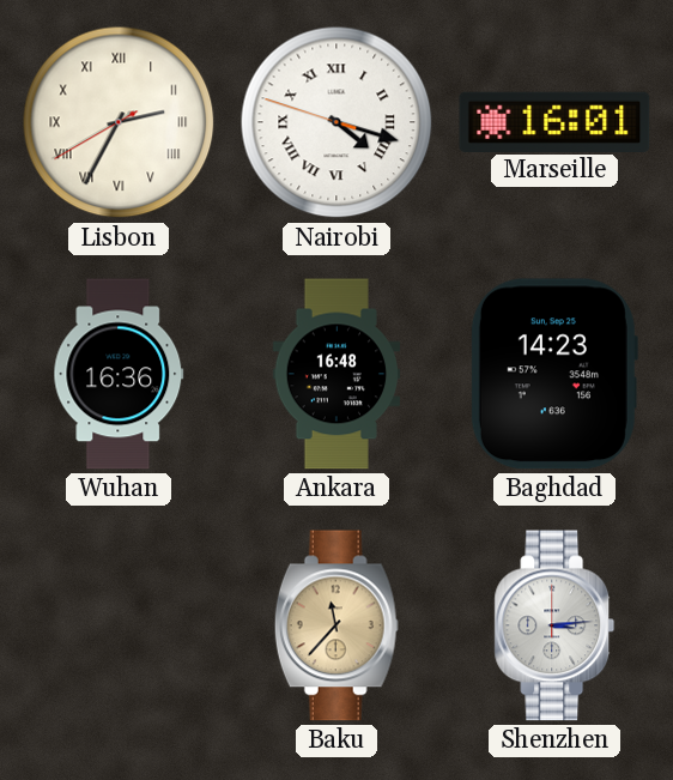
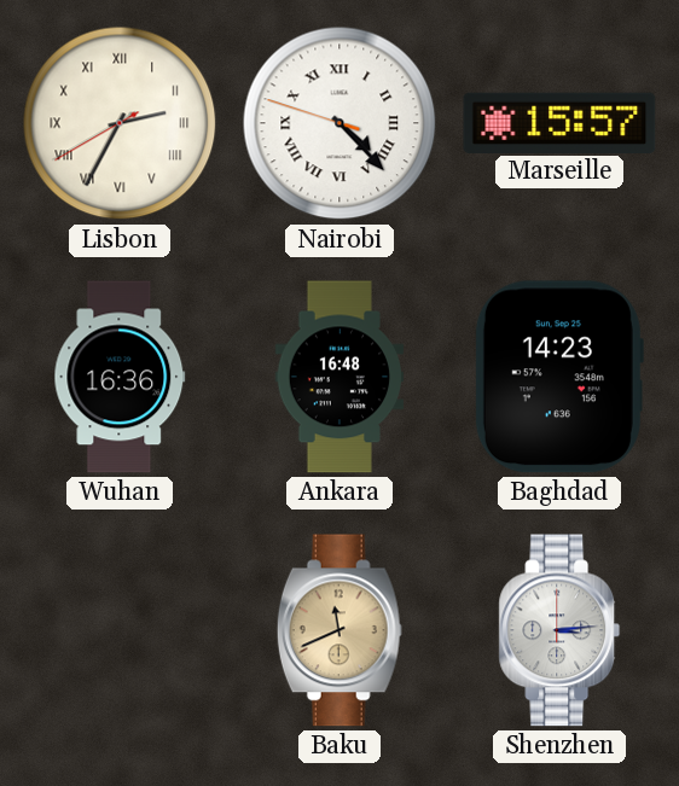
Nairobi: 4:17 -> 4:22 (339, 123)
Marseille: 16:01 -> 15:57 (559, 122)
Baku: 11:37 -> 11:41 (339, 630)
